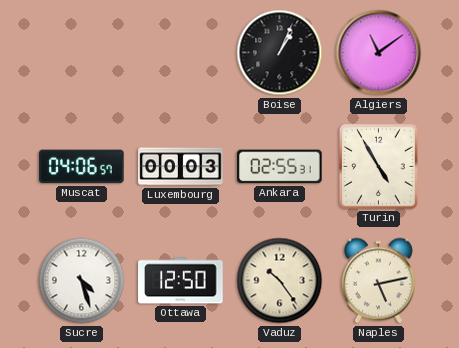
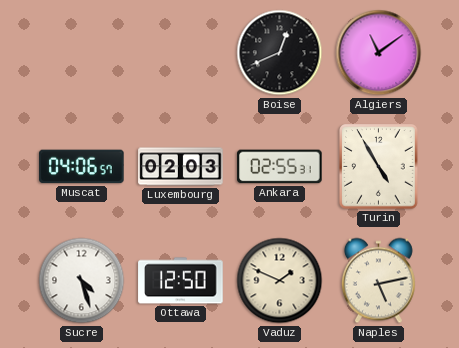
Boise: 1:04 -> 12:41 (280, 53)
Luxembourg: 00:03 -> 02:03 (181, 167)
Vaduz: 10:24 -> 1:49 (280, 281)
